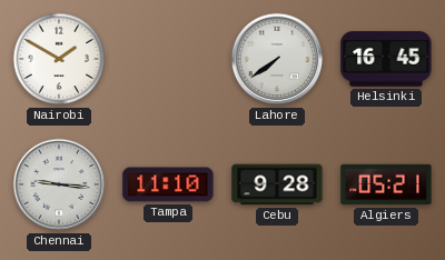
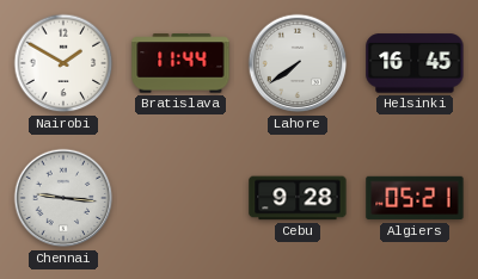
Bratislava: none -> 11:44 (180, 63)
Tampa: 11:10 -> none (168, 184)
